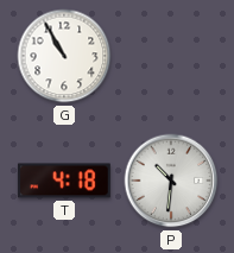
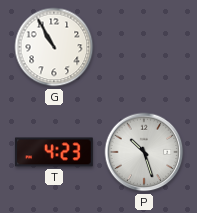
T: 4:18 -> 4:23 (54, 152)
P: 10:31 -> 10:27 (144, 152)
